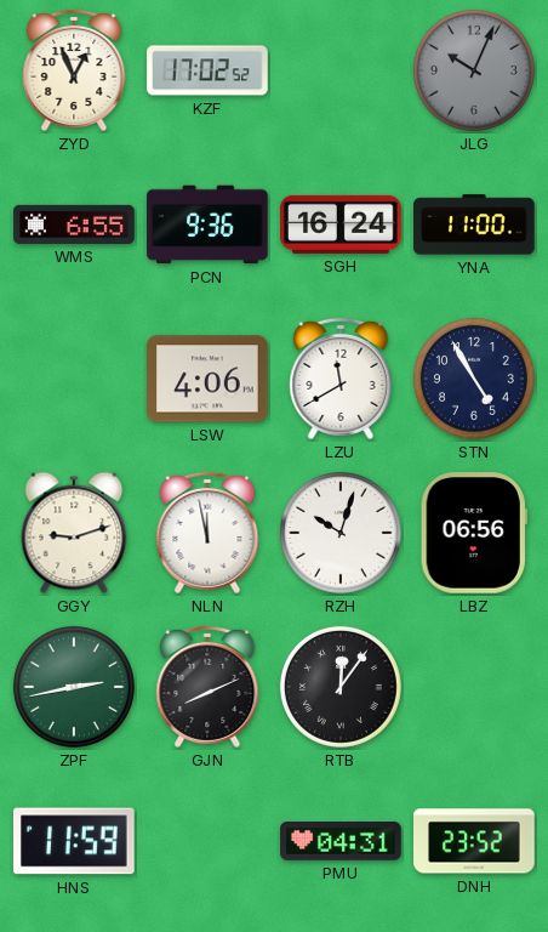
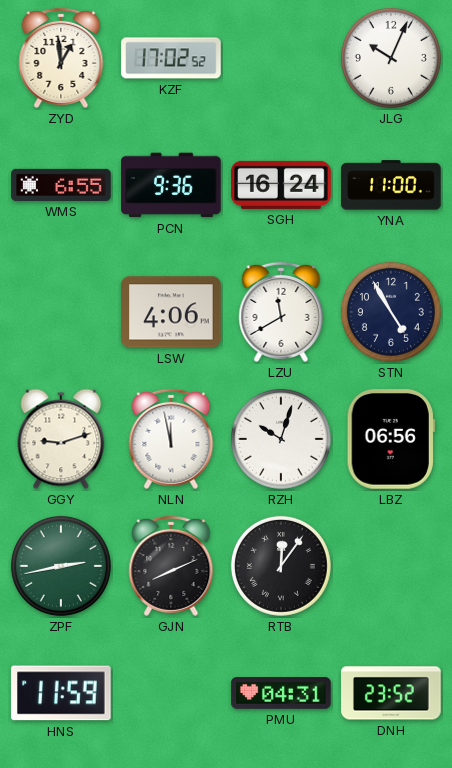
ZYD: 12:56 -> 12:59 (61, 58)
JLG dial: grey -> white (391, 58)
